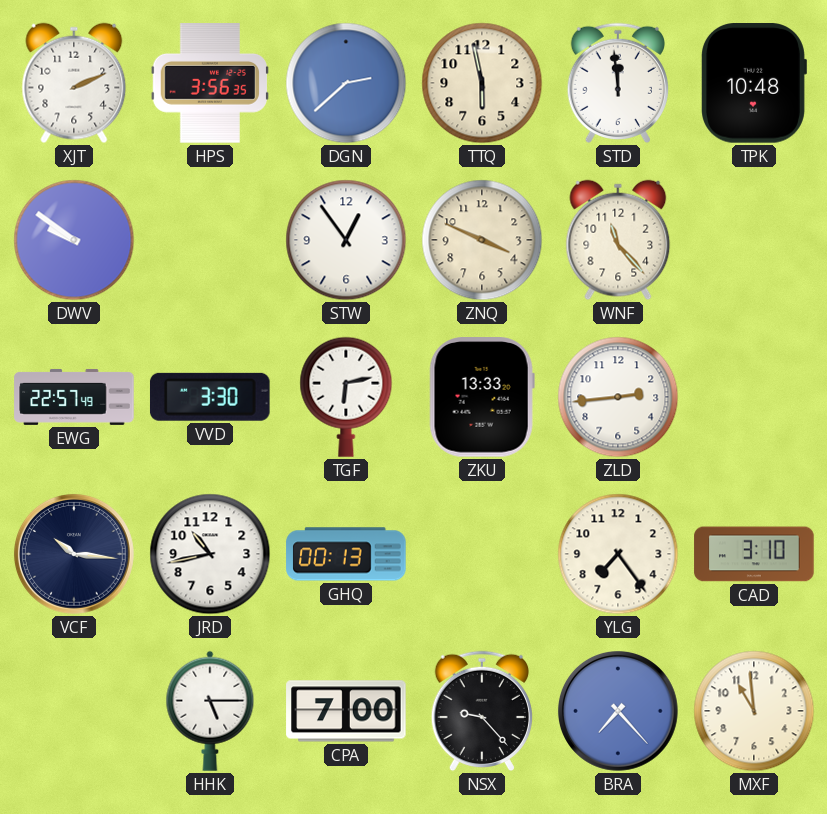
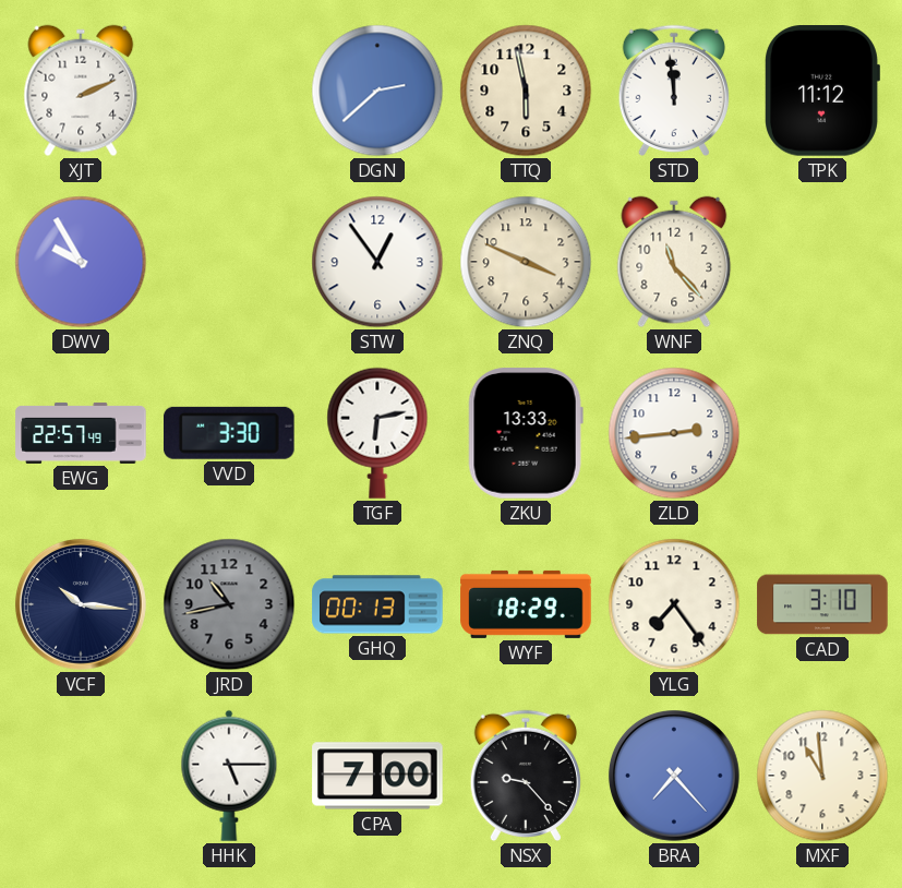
HPS: 3:56 -> none (209, 83)
TPK: 10:48 -> 11:12 (822, 91)
DWV: 9:51 -> 9:55 (81, 262)
JRD dial: white -> grey (229, 604)
WYF: none -> 18:29 (526, 604)
